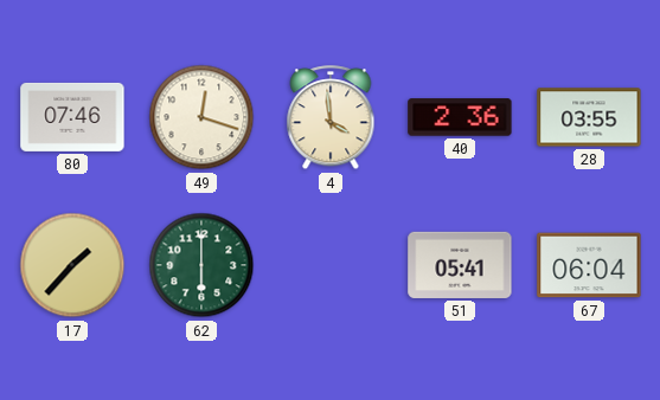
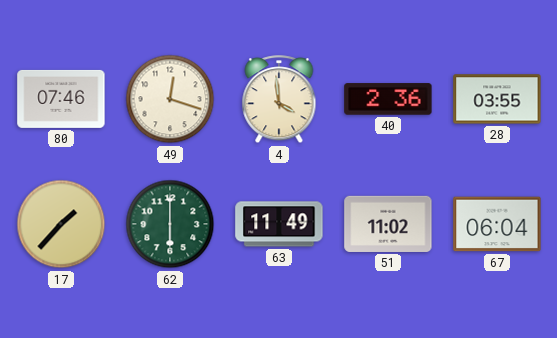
63: none -> 11:49 (279, 224)
51: 05:41 -> 11:02 (388, 224)
